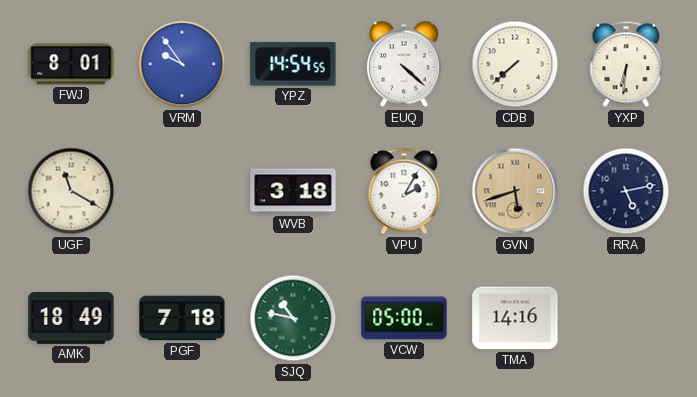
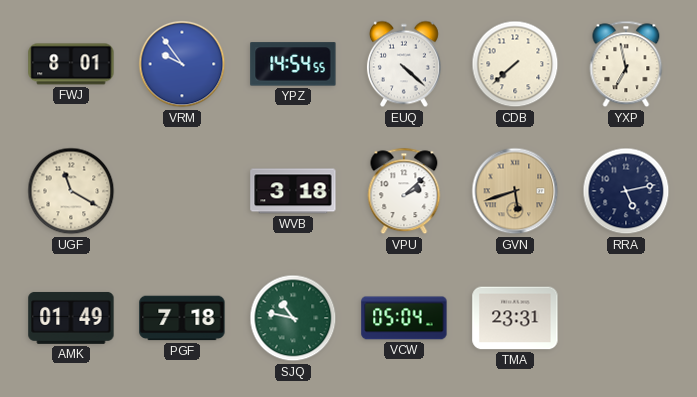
YXP: 6:31 -> 6:58 (626, 64)
VPU: 2:05 -> 2:08 (404, 191)
AMK: 18:49 -> 01:49 (71, 318)
VCW: 05:00 -> 05:04 (404, 318)
TMA: 14:16 -> 23:31 (515, 318)
